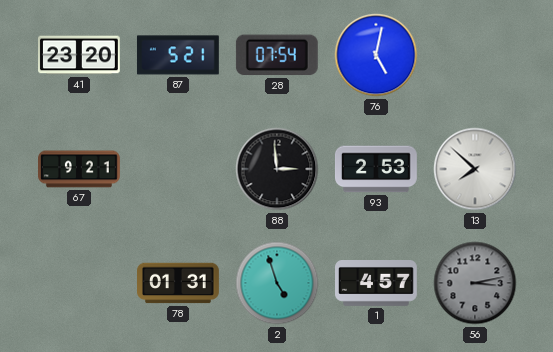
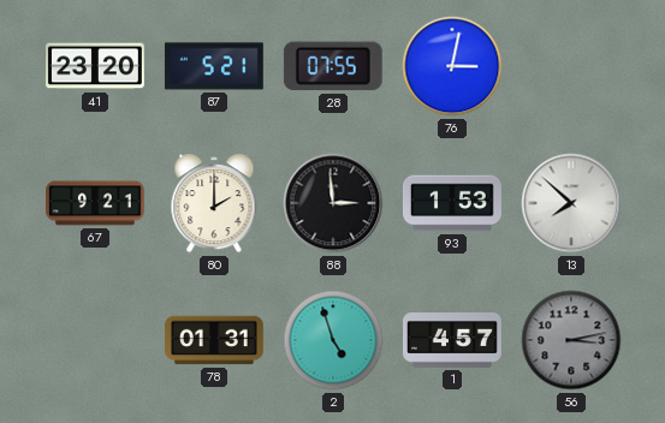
28: 07:54 -> 07:55 (333, 66)
76: 5:02 -> 3:02 (452, 66)
80: none -> 2:00 (214, 203)
93: 2:53 -> 1:53 (452, 203)
